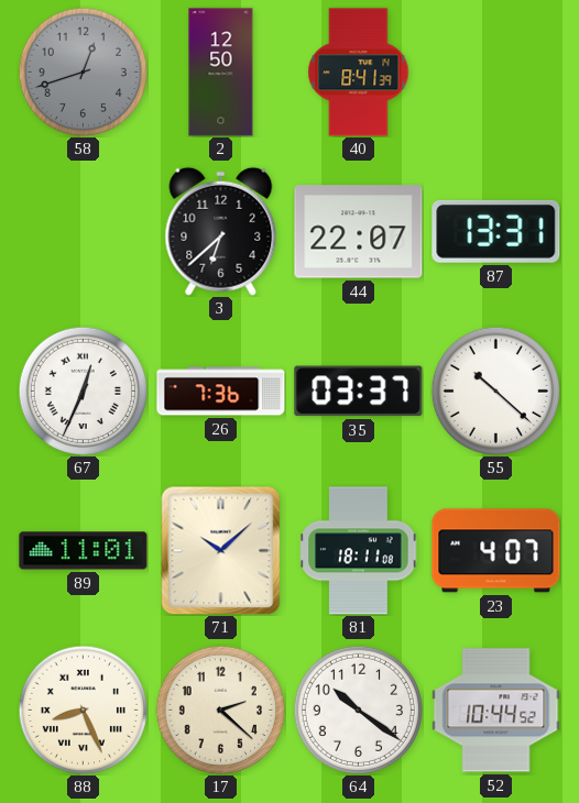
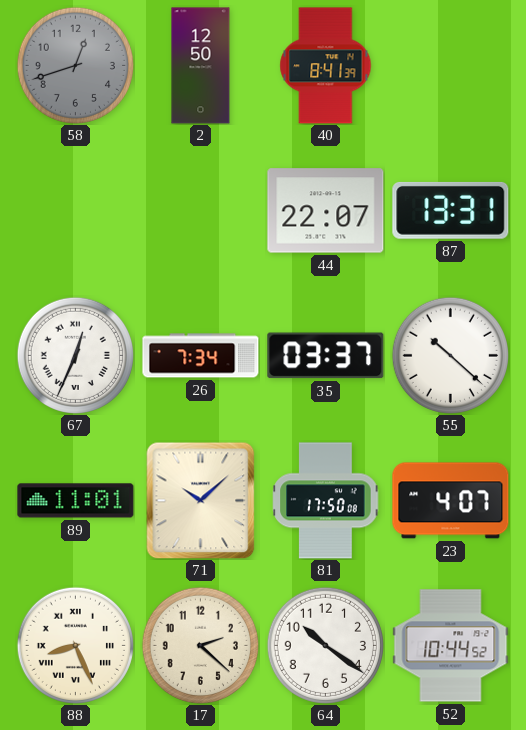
3: 6:38 -> none (221, 231)
26: 7:36 -> 7:34 (201, 356)
81: 18:11 -> 17:50 (326, 501)
